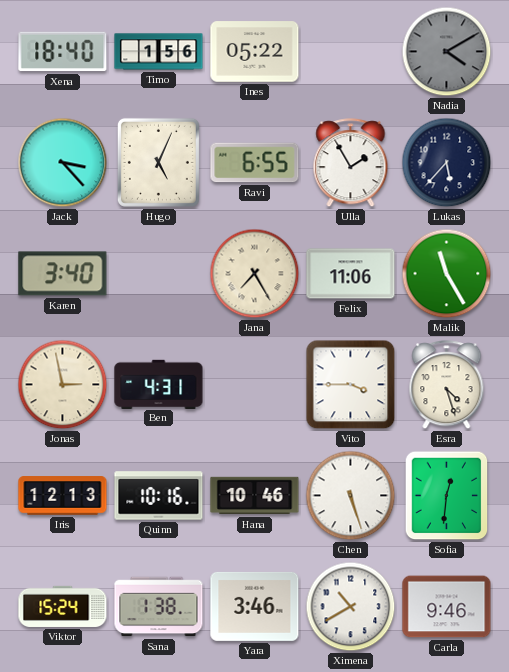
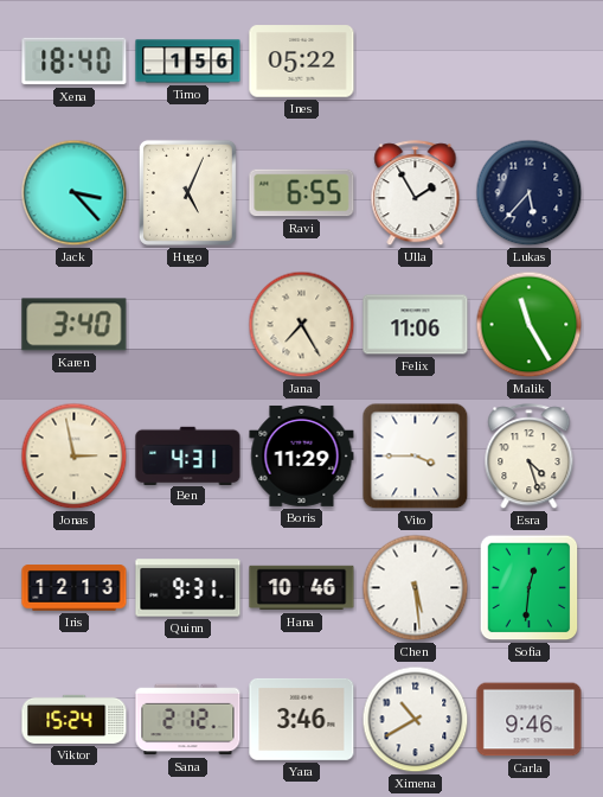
Nadia: 4:10 -> none (447, 52)
Boris: none -> 11:29 (302, 455)
Quinn: 10:16 -> 9:31 (188, 588)
Chen: 5:27 -> 5:29 (416, 588)
Sana: 1:38 -> 2:12 (188, 720)
